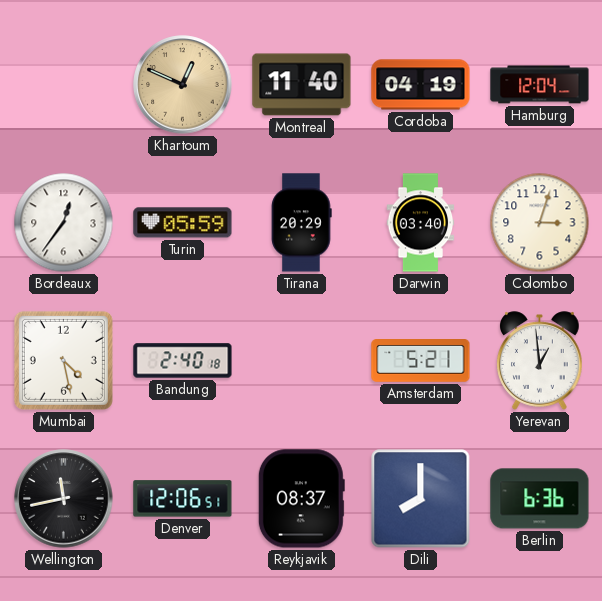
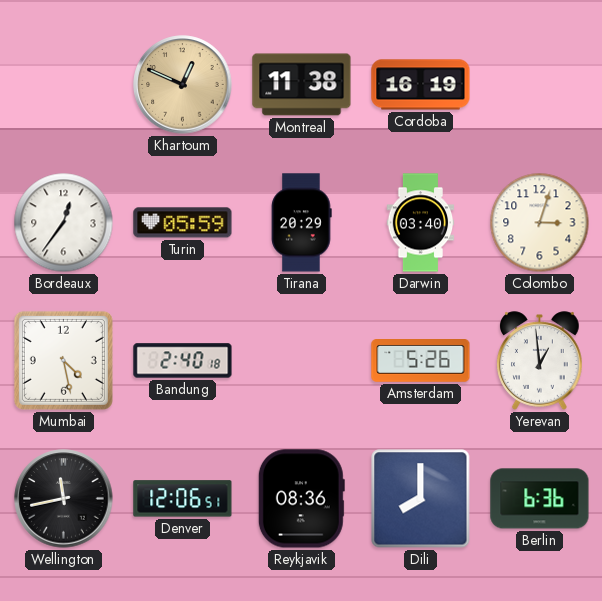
Montreal: 11:40 -> 11:38 (302, 85)
Cordoba: 04:19 -> 16:19 (421, 85)
Hamburg: 12:04 -> none (540, 85)
Amsterdam: 5:21 -> 5:26 (421, 361)
Reykjavik: 08:37 -> 08:36 (301, 499)
